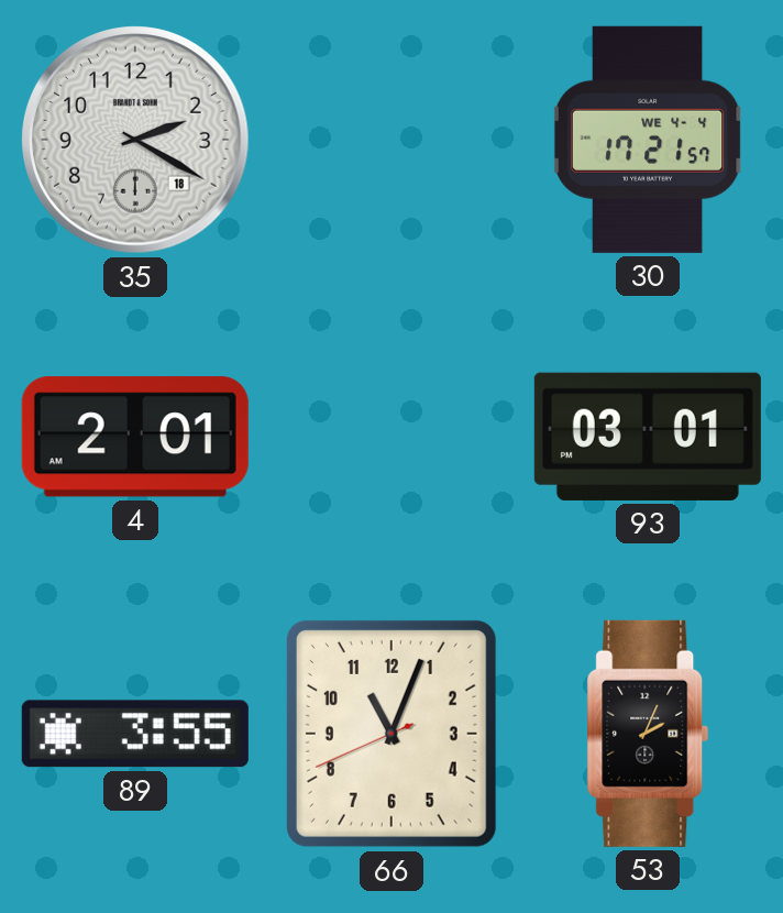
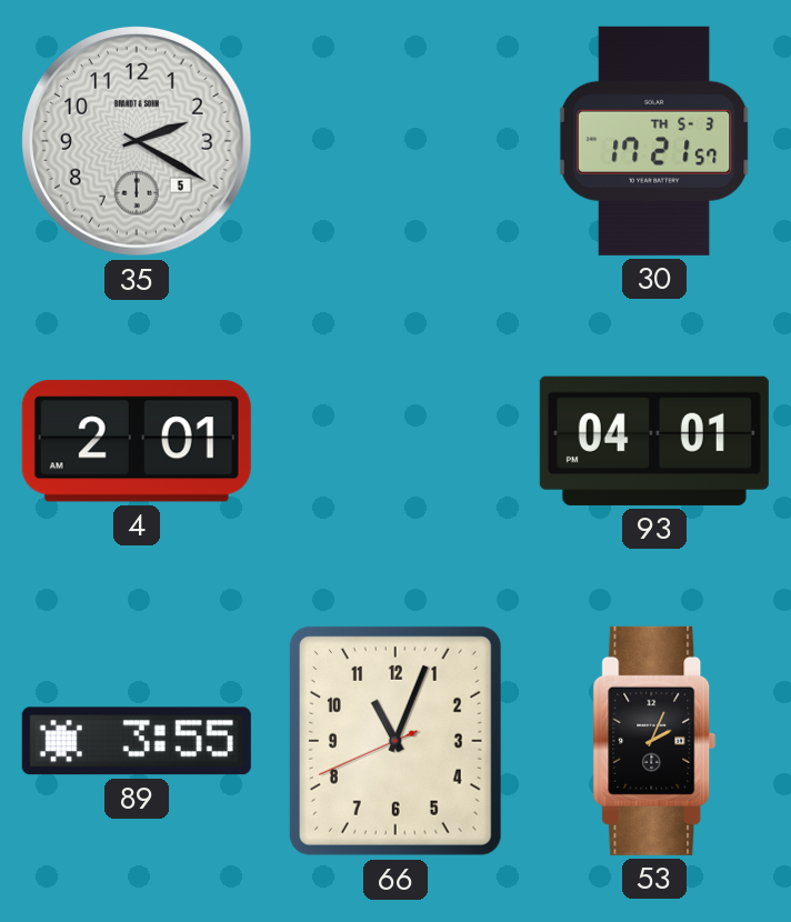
35 date: 18 -> 5 (138, 142)
30 date: WE 4-4 -> TH 5-3 (654, 141)
93: 03:01 -> 04:01 (654, 441)
